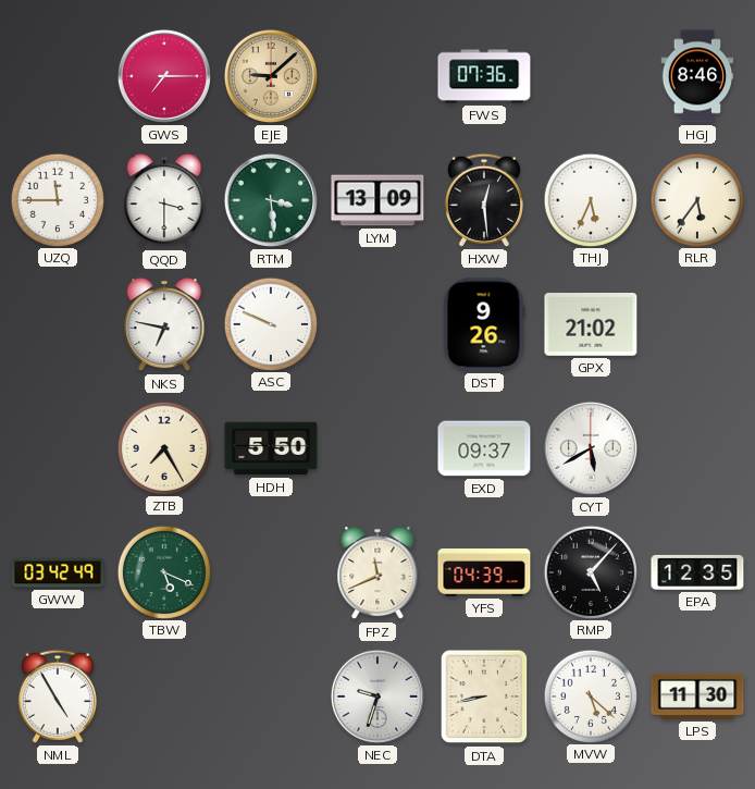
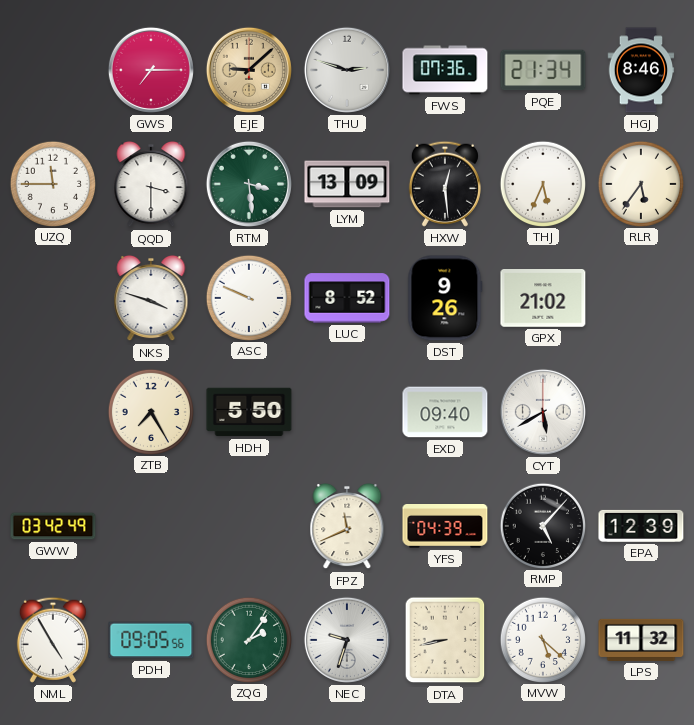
THU: none -> 2:48 (347, 70)
PQE: none -> 21:34 (543, 70)
NKS: 6:47 -> 3:48 (151, 298)
LUC: none -> 8:52 (347, 298)
EXD: 09:37 -> 09:40 (445, 412)
TBW: 5:19 -> none (163, 571)
EPA: 12:35 -> 12:39 (641, 526)
PDH: none -> 09:05 (151, 640)
ZQG: none -> 2:06 (248, 639)
LPS: 11:30 -> 11:32 (641, 640)
